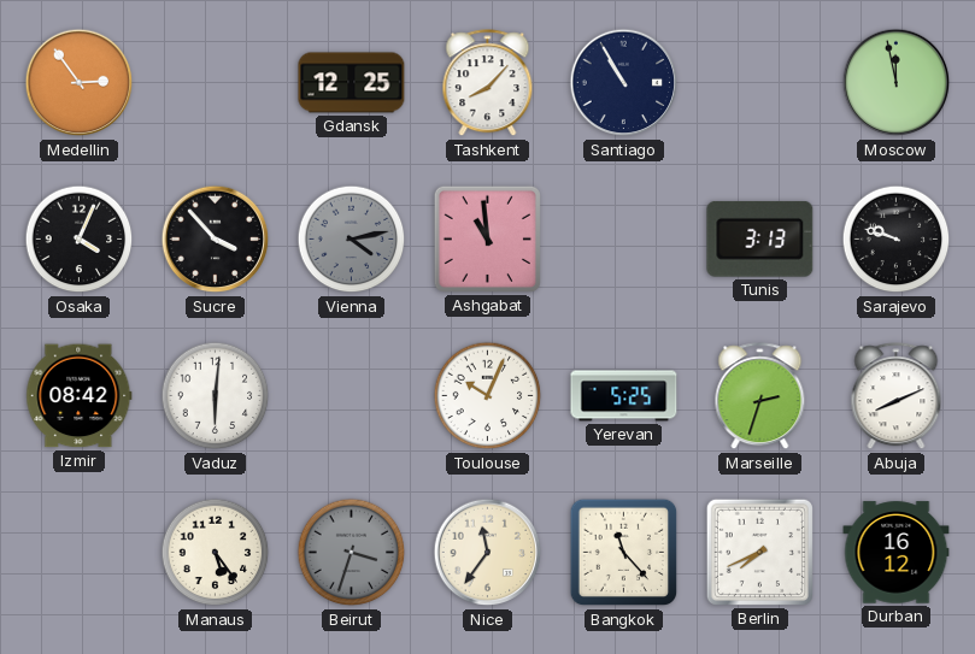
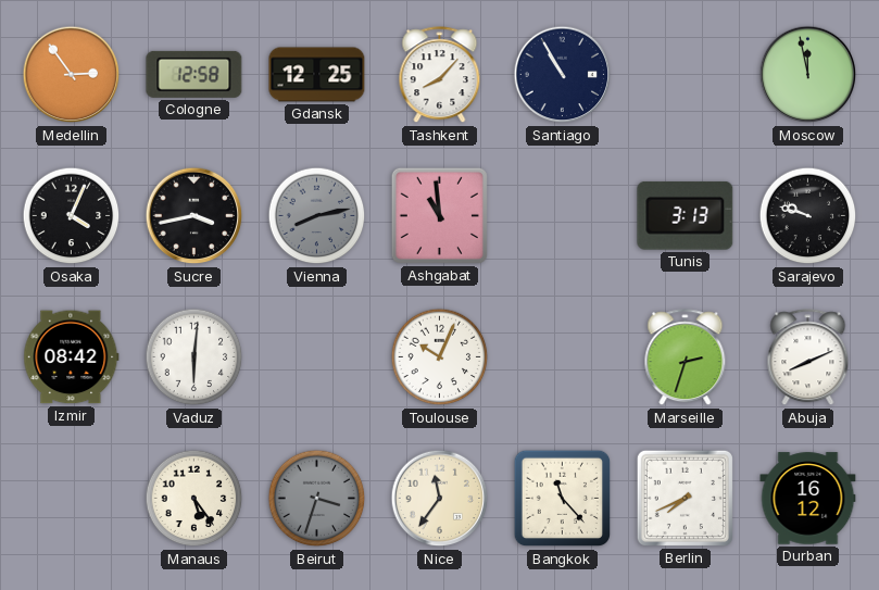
Cologne: none -> 12:58 (194, 74)
Sucre: 3:53 -> 3:43 (194, 216)
Vienna: 4:13 -> 8:13 (317, 216)
Yerevan: 5:25 -> none (624, 396)
